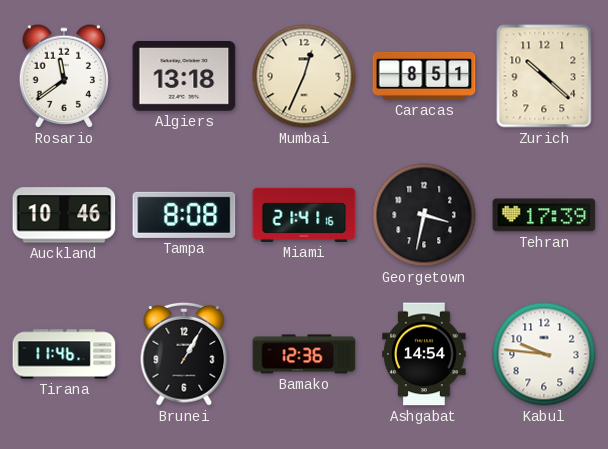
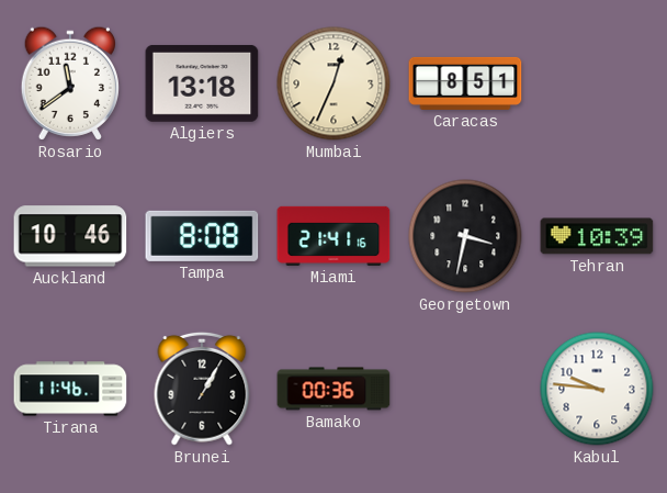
Zurich: 10:22 -> none (544, 76)
Tehran: 17:39 -> 10:39 (597, 236)
Bamako: 12:36 -> 00:36 (333, 389)
Ashgabat: 14:54 -> none (424, 354)
